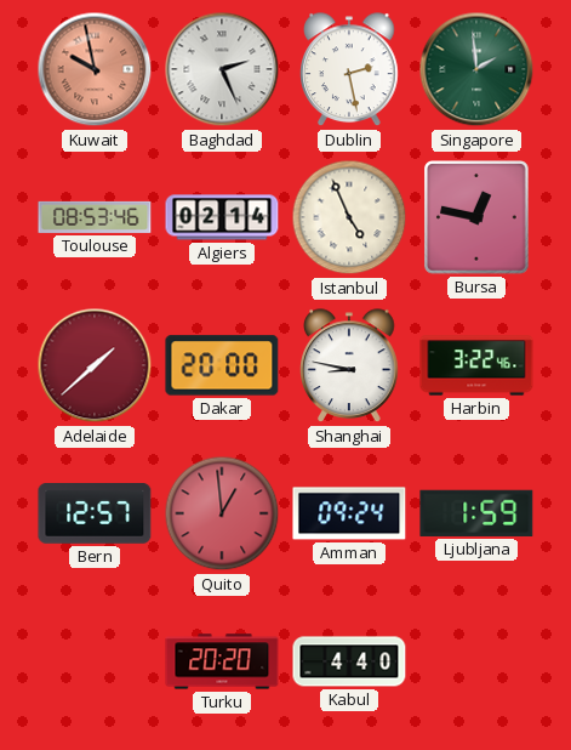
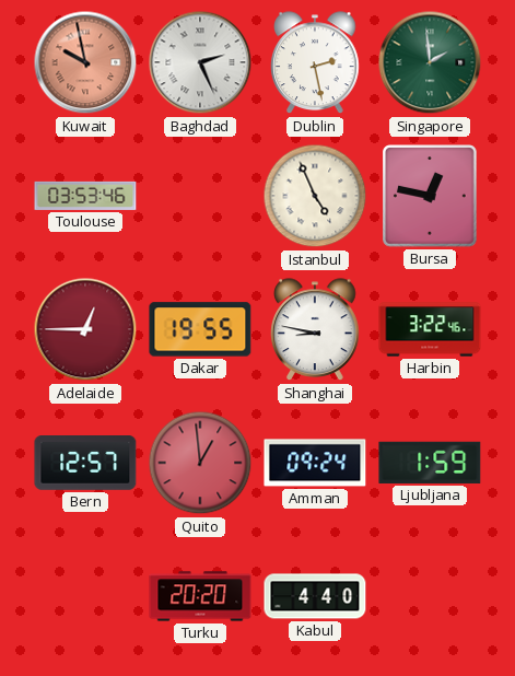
Toulouse: 08:53 -> 03:53 (85, 196)
Algiers: 02:14 -> none (222, 217)
Adelaide: 1:38 -> 12:45 (85, 329)
Dakar: 20:00 -> 19:55 (200, 329)
